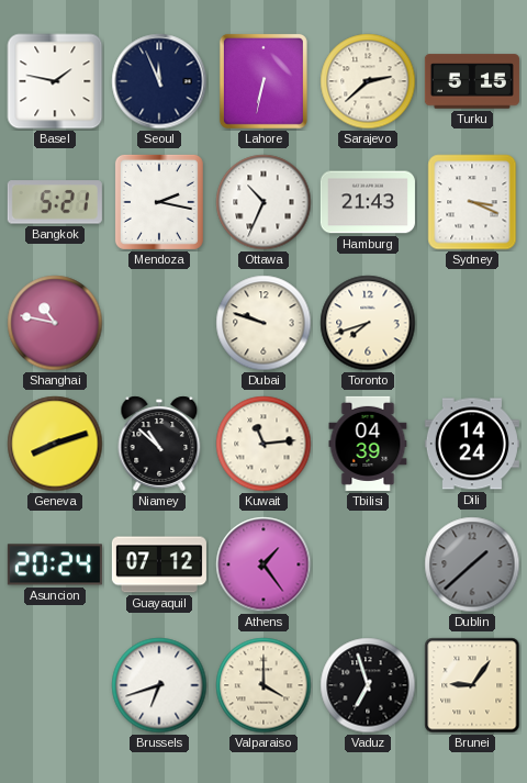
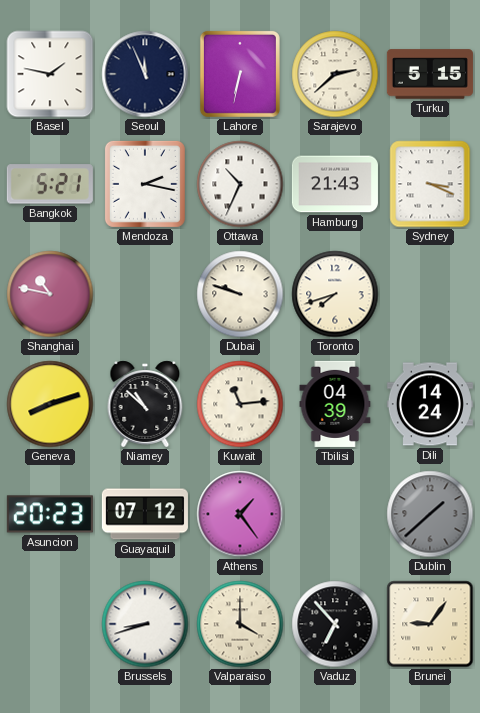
Asuncion: 20:24 -> 20:23 (50, 514)
Brussels: 6:42 -> 8:42 (145, 624)
Vaduz: 6:57 -> 6:53 (335, 624)
